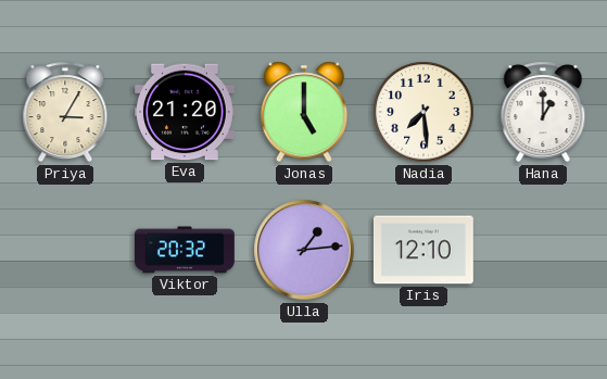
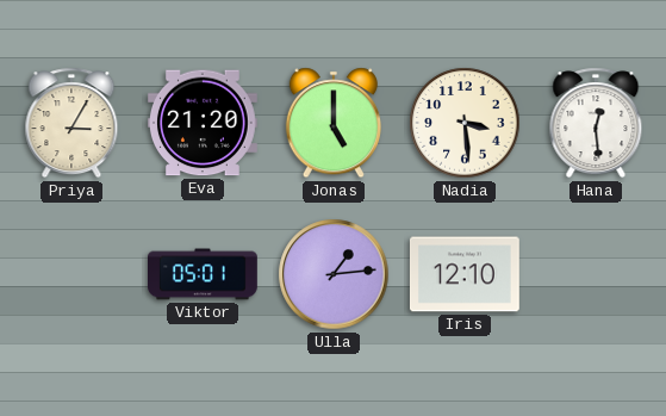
Nadia: 7:29 -> 3:29 (465, 123)
Hana: 1:00 -> 12:29 (596, 123)
Viktor: 20:32 -> 05:01 (204, 274)
